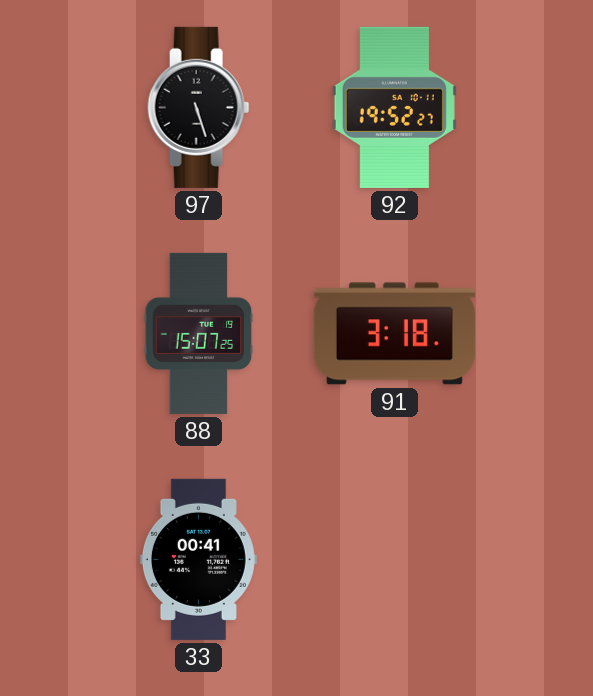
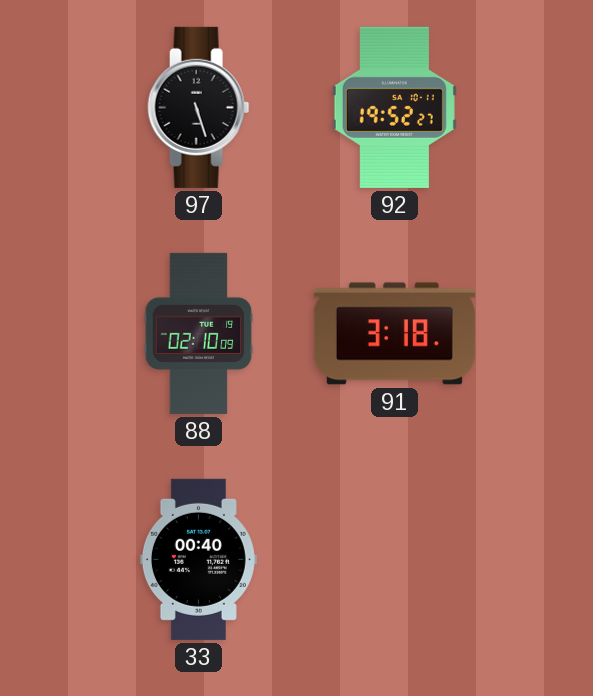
88: 15:07 -> 02:10 (199, 333)
33: 00:41 -> 00:40 (198, 559)
